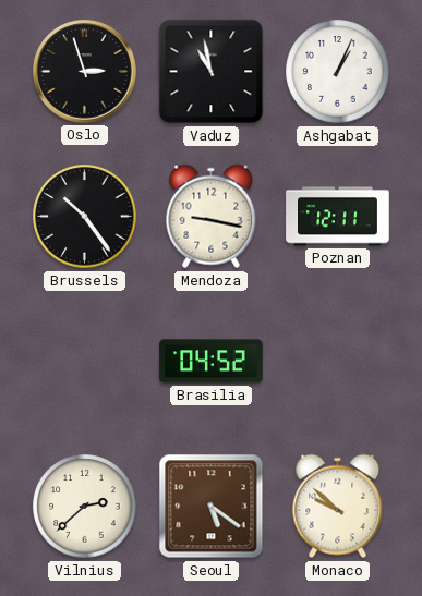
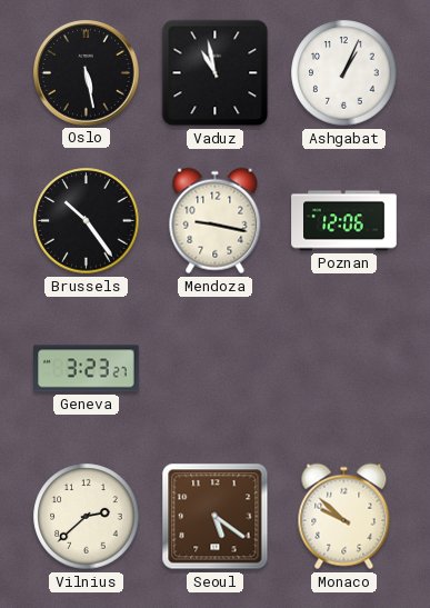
Oslo: 2:57 -> 5:28 (87, 73)
Poznan: 12:11 -> 12:06 (344, 221)
Geneva: none -> 3:23 (87, 369)
Brasilia: 04:52 -> none (212, 362)
